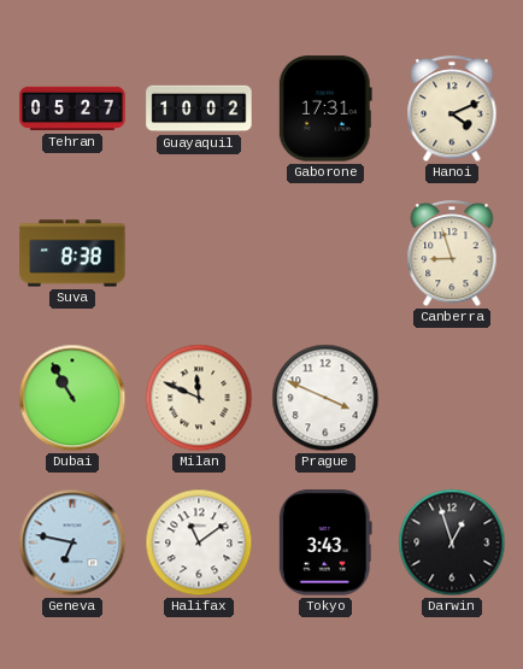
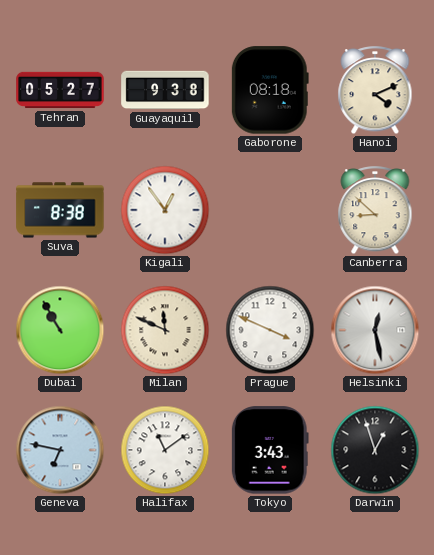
Guayaquil: 10:02 -> 9:38 (165, 90)
Gaborone: 17:31 -> 08:18 (270, 90)
Kigali: none -> 12:54 (165, 210)
Canberra: 8:57 -> 8:52 (375, 211)
Helsinki: none -> 12:28 (375, 330)
